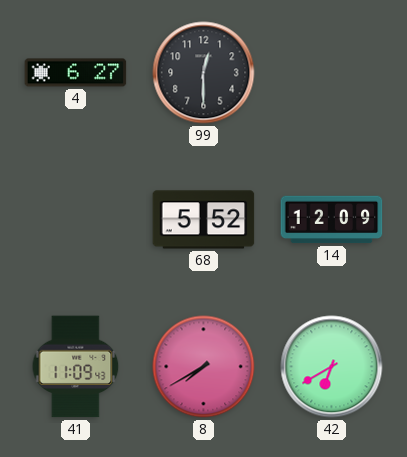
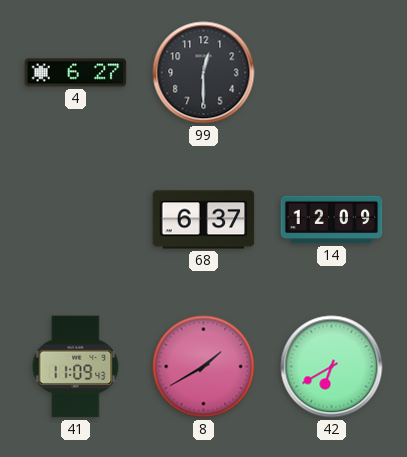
68: 5:52 -> 6:37 (204, 220)
8: 7:40 -> 1:40 (204, 367)
